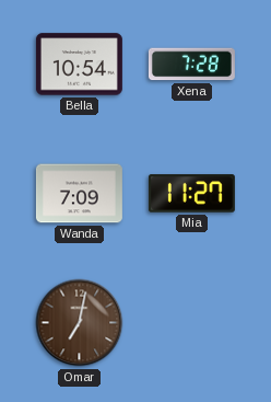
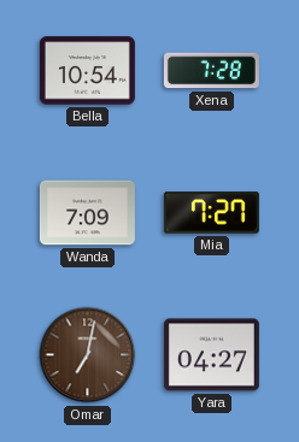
Mia: 11:27 -> 7:27 (211, 213)
Yara: none -> 04:27 (211, 355)
